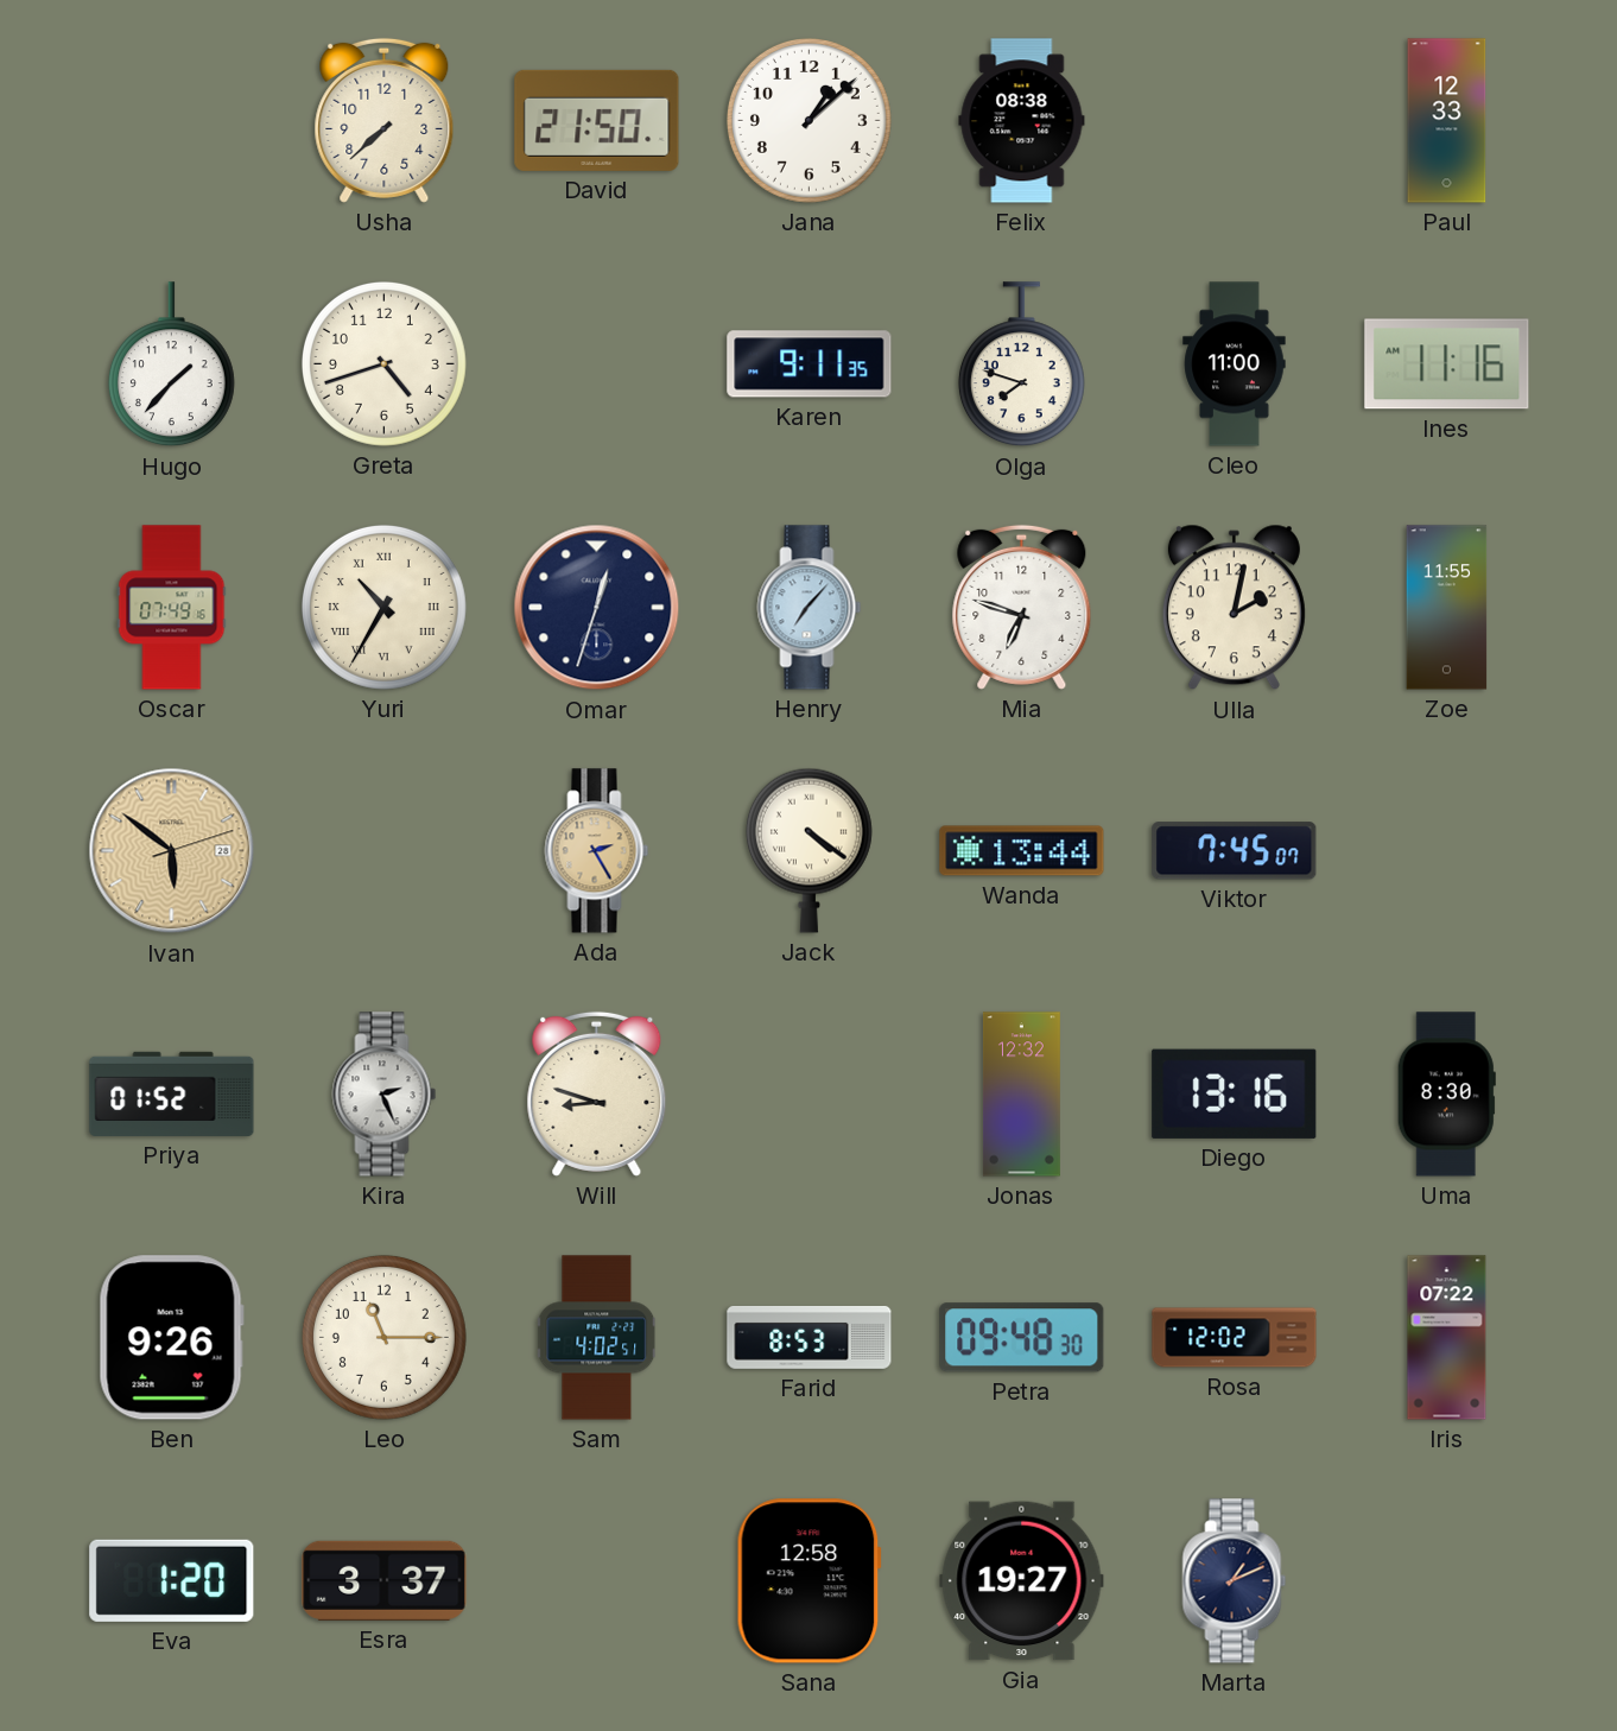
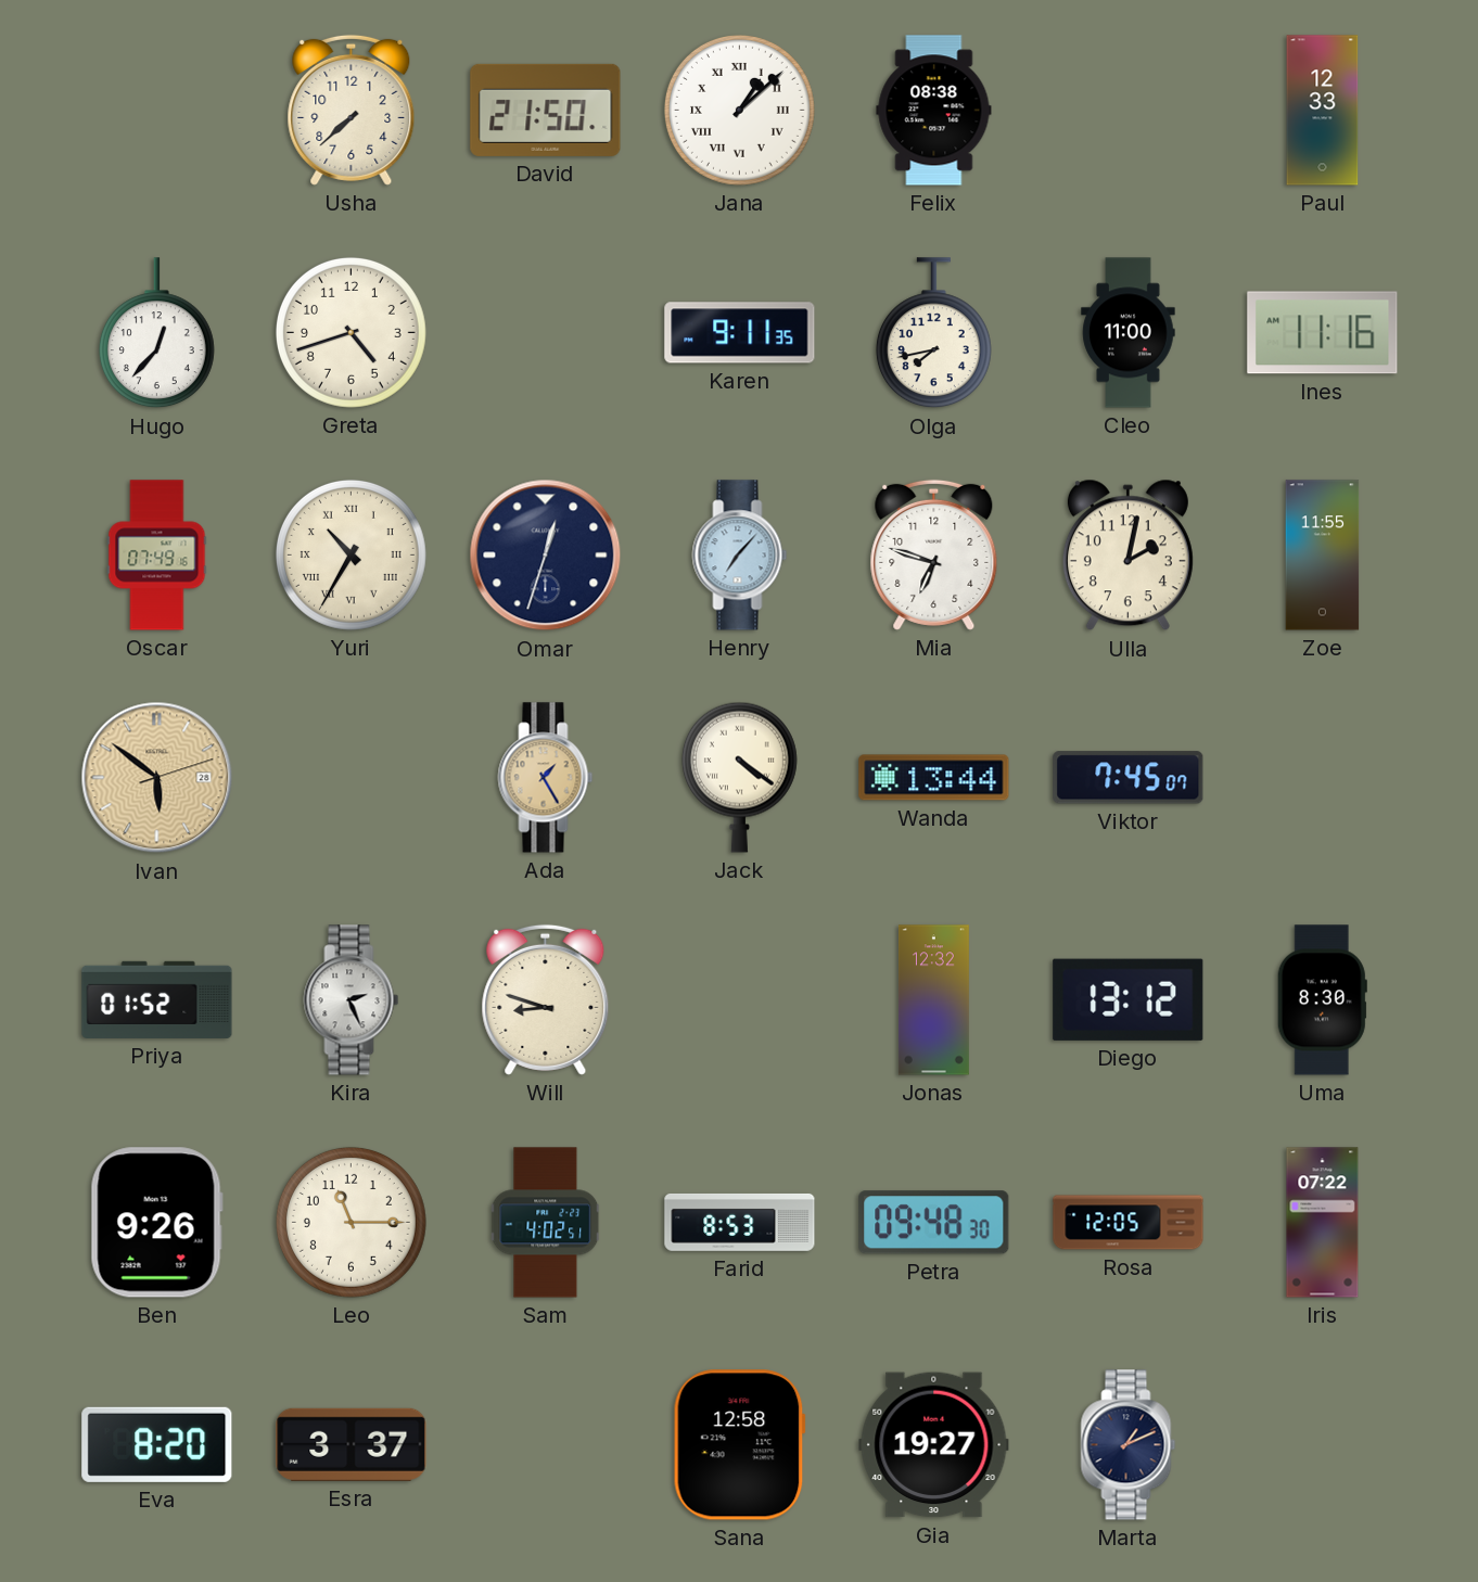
Jana numerals: Arabic -> Roman (739, 110)
Hugo: 1:37 -> 12:37 (156, 333)
Olga: 7:48 -> 7:43 (933, 333)
Ada: 2:25 -> 1:25 (546, 778)
Diego: 13:16 -> 13:12 (1129, 999)
Rosa: 12:02 -> 12:05 (1129, 1223)
Eva: 1:20 -> 8:20 (157, 1444)
